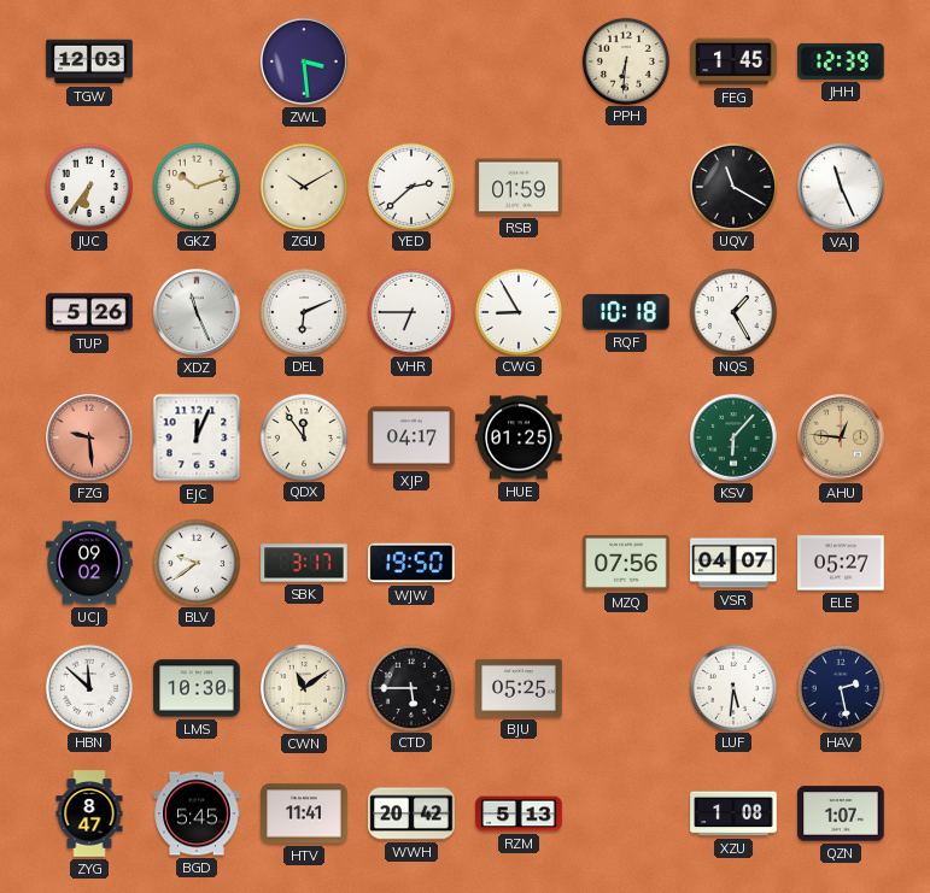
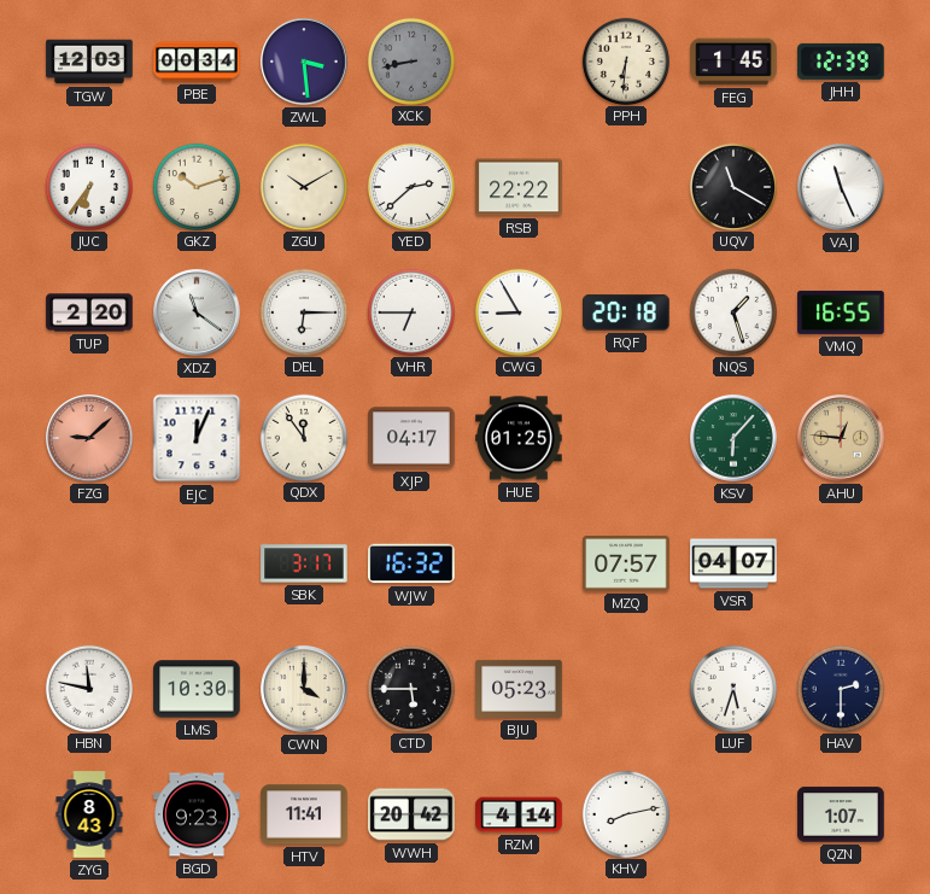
PBE: none -> 00:34 (197, 62)
XCK: none -> 8:43 (410, 60)
RSB: 01:59 -> 22:22 (519, 187)
TUP: 5:26 -> 2:20 (89, 312)
XDZ: 11:26 -> 11:21 (197, 312)
DEL: 6:11 -> 6:15 (303, 311)
RQF: 10:18 -> 20:18 (626, 312)
NQS: 1:25 -> 1:27 (732, 311)
VMQ: none -> 16:55 (841, 312)
FZG: 9:29 -> 9:08 (89, 438)
UCJ: 09:02 -> none (89, 563)
BLV: 9:39 -> none (195, 562)
WJW: 19:50 -> 16:32 (411, 563)
MZQ: 07:56 -> 07:57 (626, 565)
ELE: 05:27 -> none (841, 563)
HBN: 11:52 -> 11:47 (88, 688)
CWN: 11:09 -> 4:00 (304, 689)
BJU: 05:25 -> 05:23 (519, 689)
LUF: 5:31 -> 5:33 (732, 688)
HAV: 2:28 -> 2:30 (840, 688)
ZYG: 8:47 -> 8:43 (89, 814)
BGD: 5:45 -> 9:23 (197, 814)
RZM: 5:13 -> 4:14 (519, 814)
KHV: none -> 8:13 (625, 813)
XZU: 1:08 -> none (733, 813)
